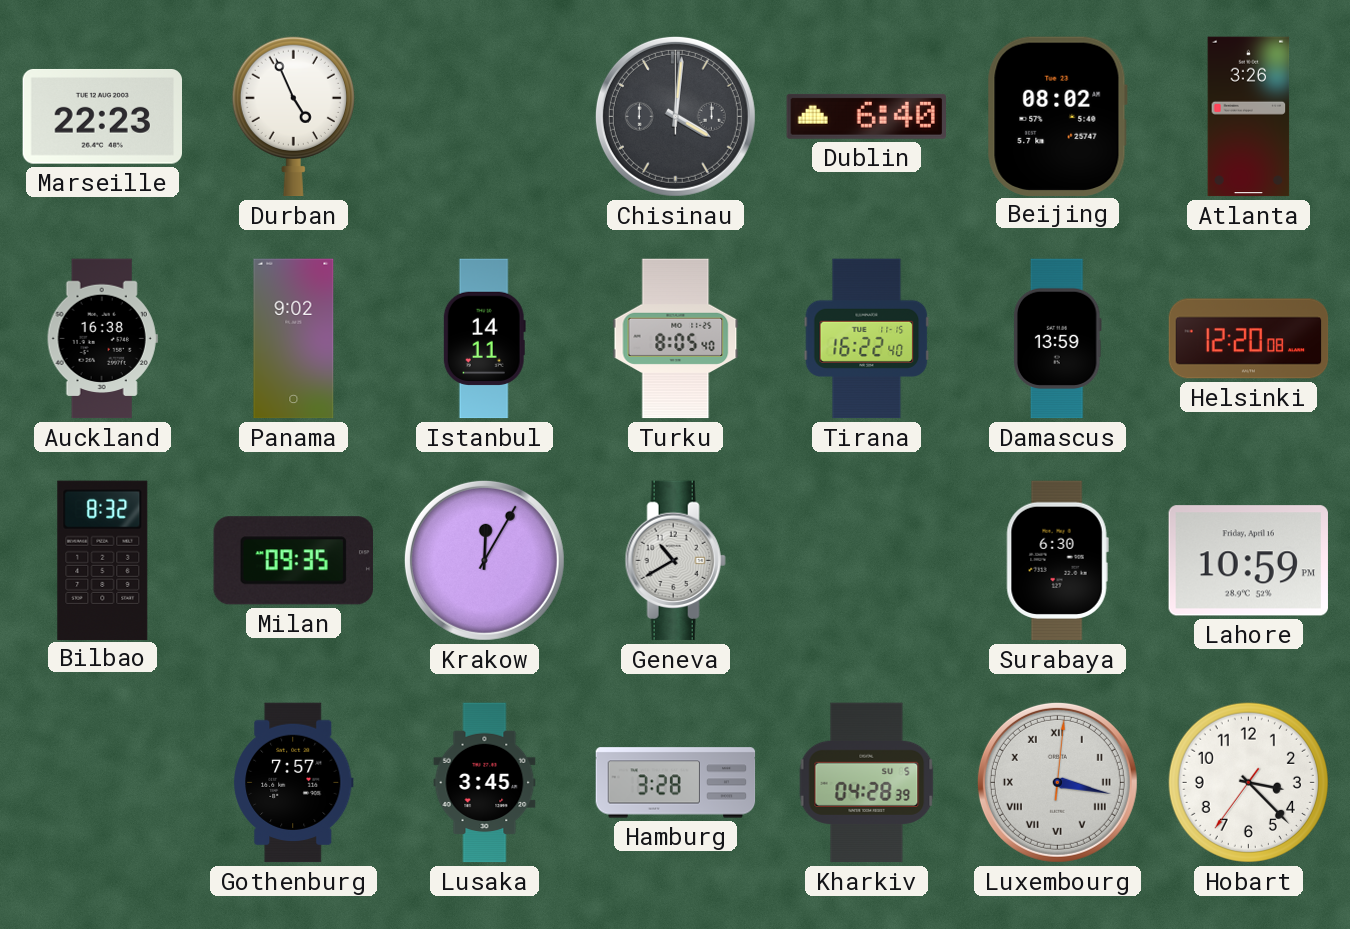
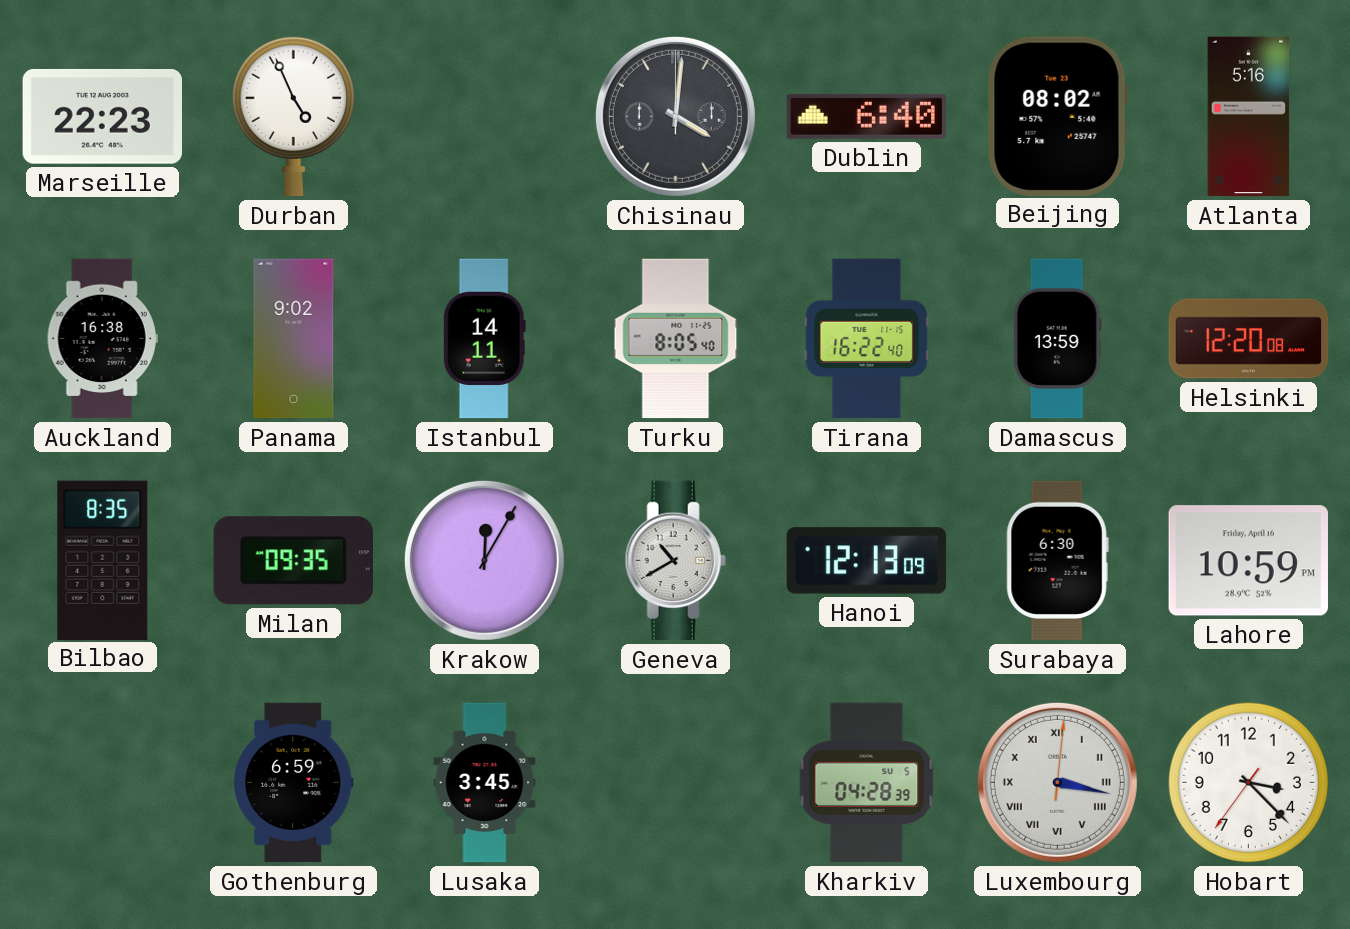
Atlanta: 3:26 -> 5:16 (1249, 117)
Bilbao: 8:32 -> 8:35 (103, 560)
Hanoi: none -> 12:13 (867, 561)
Gothenburg: 7:57 -> 6:59 (294, 783)
Hamburg: 3:28 -> none (676, 783)
